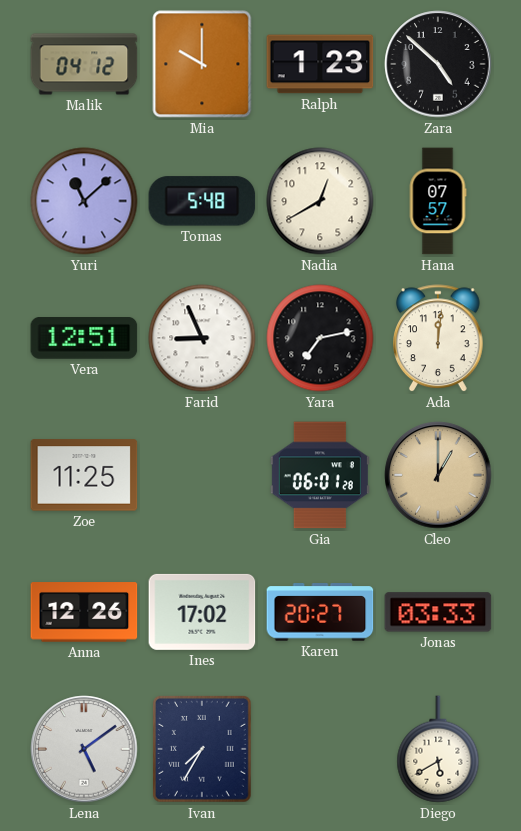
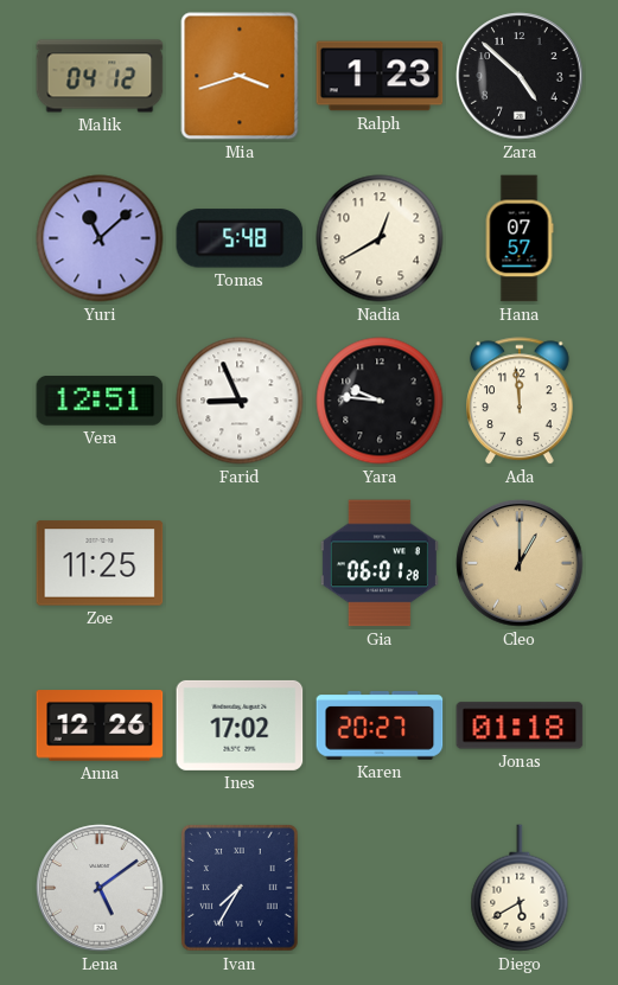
Mia: 10:00 -> 3:42 (240, 76)
Yara: 7:13 -> 9:46 (380, 401)
Ada: 12:01 -> 11:59 (521, 402)
Jonas: 03:33 -> 01:18 (520, 725)
